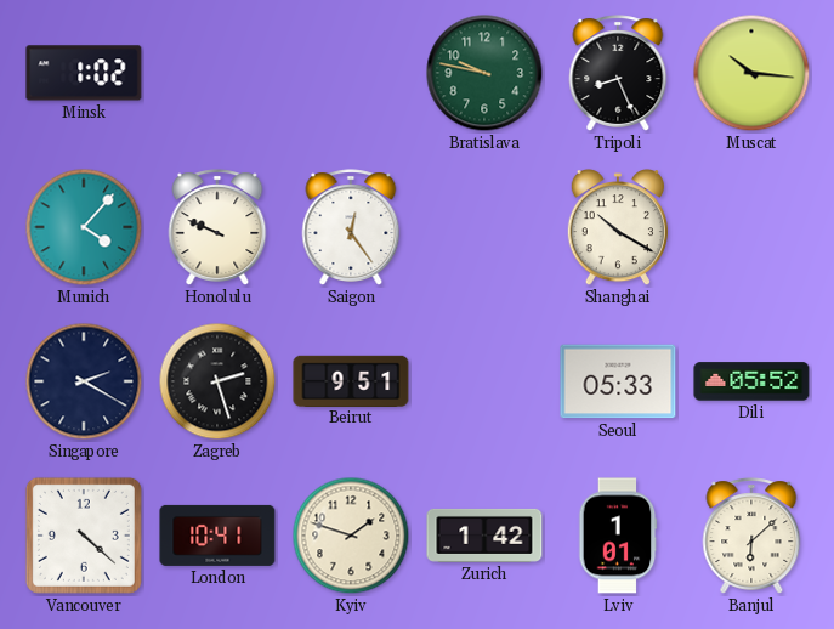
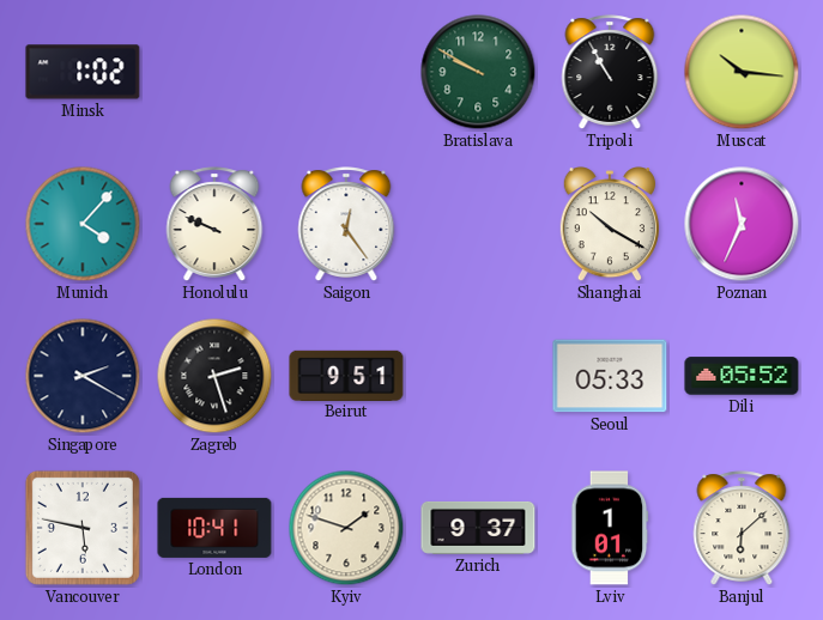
Bratislava: 9:47 -> 9:50 (478, 72)
Tripoli: 8:26 -> 10:55 (610, 72)
Poznan: none -> 11:34 (742, 224)
Vancouver: 4:22 -> 5:47 (83, 528)
Zurich: 1:42 -> 9:37 (478, 528)
